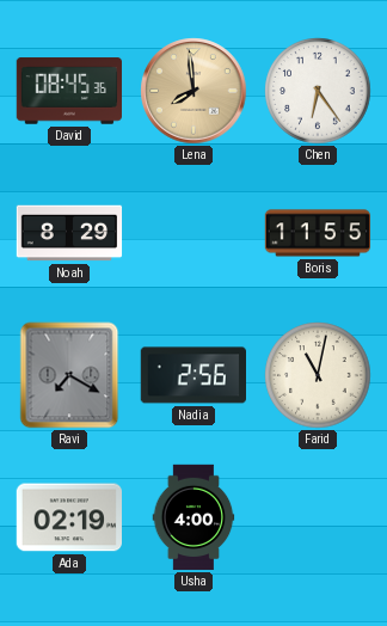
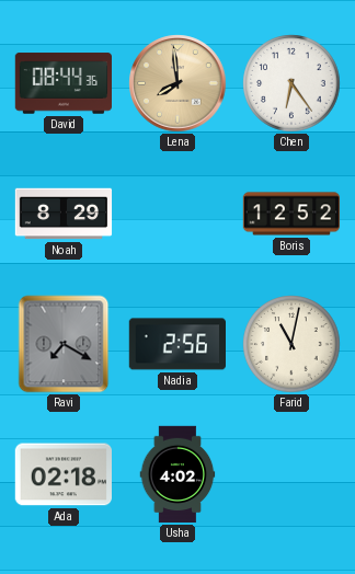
David: 08:45 -> 08:44 (62, 83)
Boris: 11:55 -> 12:52 (291, 214)
Ada: 02:19 -> 02:18 (62, 474)
Usha: 4:00 -> 4:02 (177, 474)
